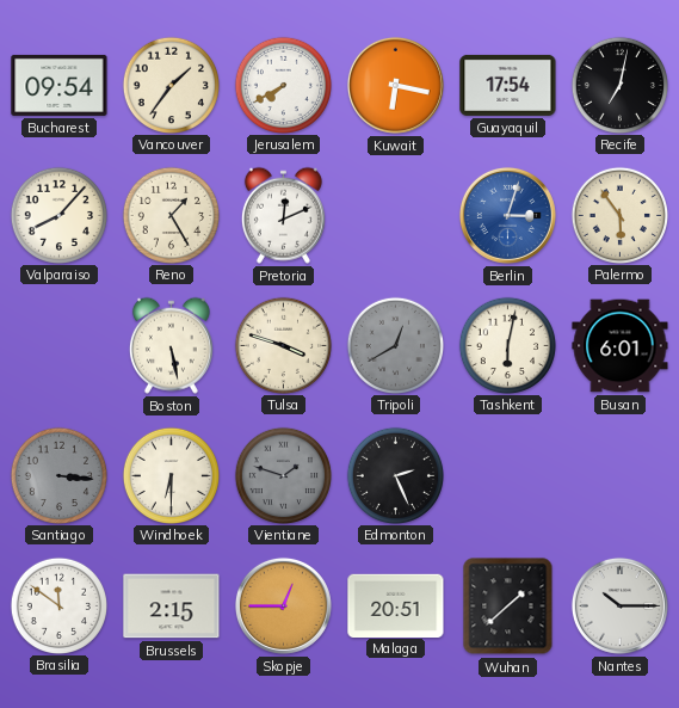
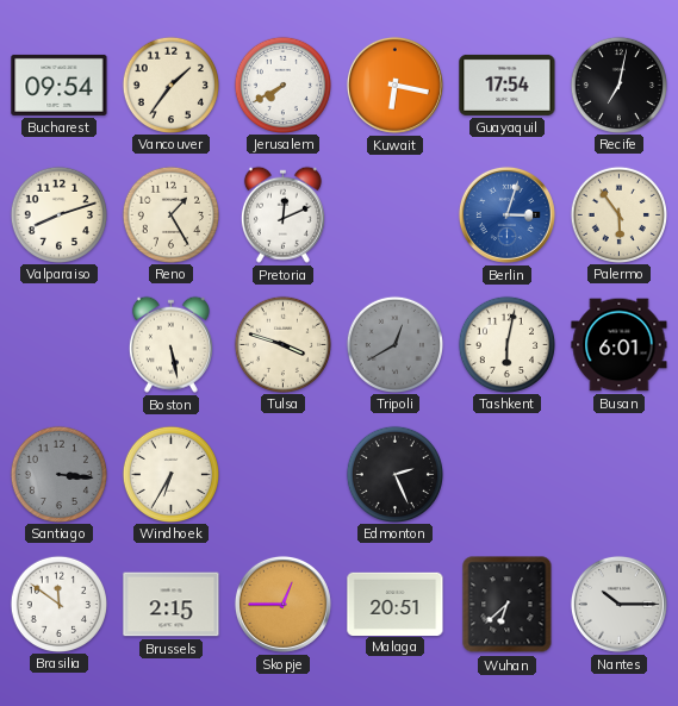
Valparaiso: 8:07 -> 8:12 (58, 214)
Windhoek: 6:30 -> 6:35 (170, 474)
Vientiane: 1:48 -> none (283, 475)
Wuhan: 1:38 -> 6:38 (508, 605)
